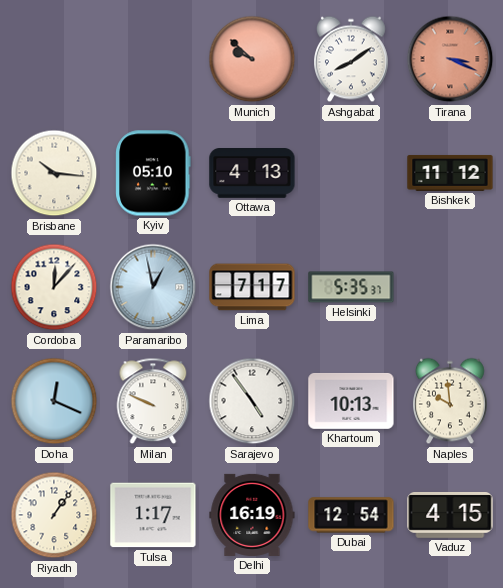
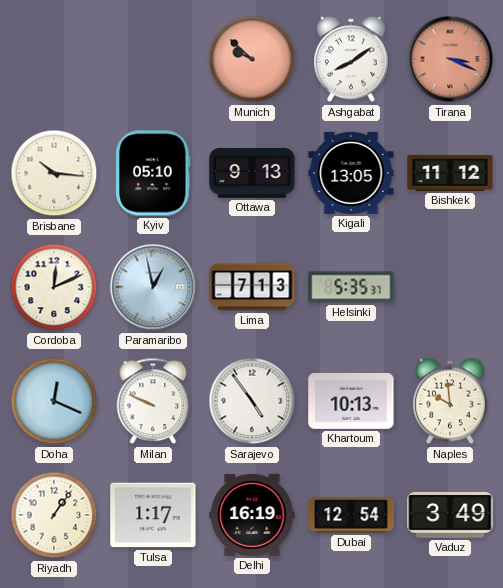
Ottawa: 4:13 -> 9:13 (252, 174)
Kigali: none -> 13:05 (351, 173)
Cordoba: 12:07 -> 12:11 (54, 287)
Lima: 7:17 -> 7:13 (252, 287)
Vaduz: 4:15 -> 3:49 (450, 516)
